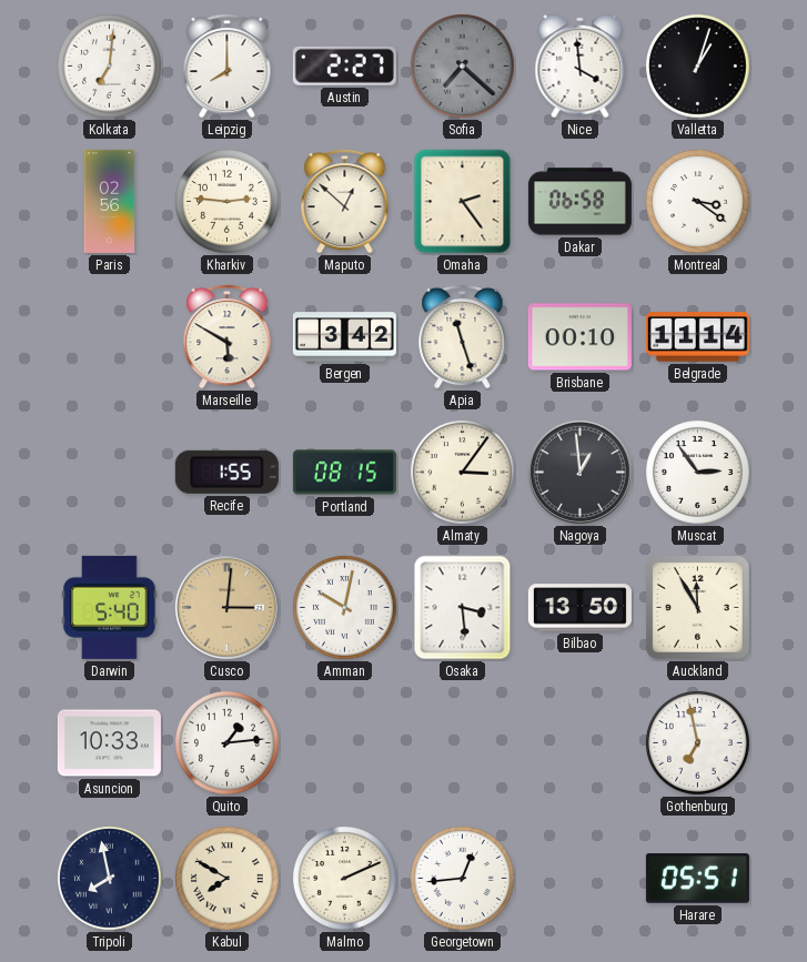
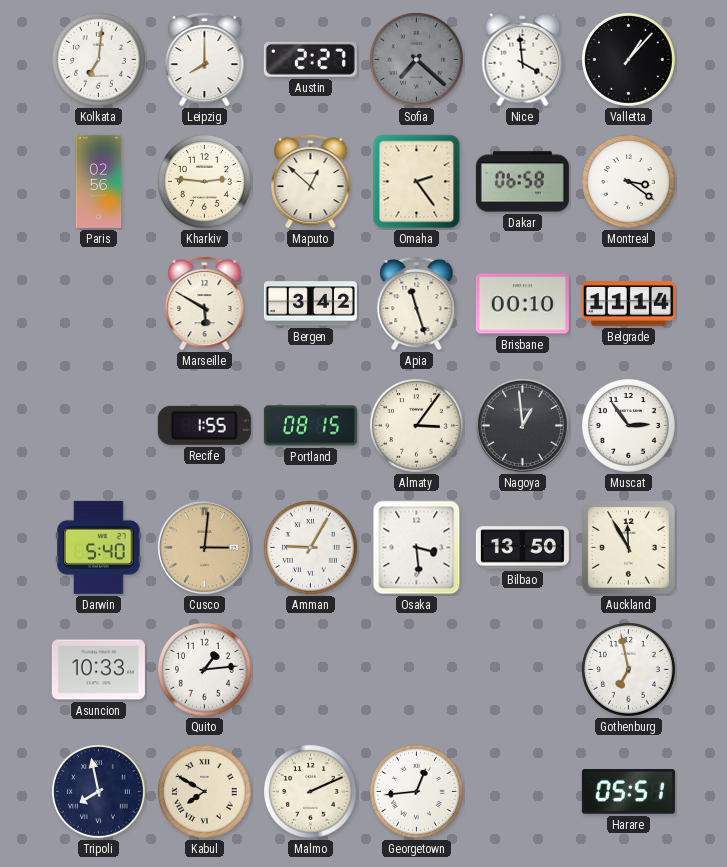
Valletta: 1:03 -> 1:07 (629, 60)
Amman: 10:02 -> 9:05 (311, 548)
